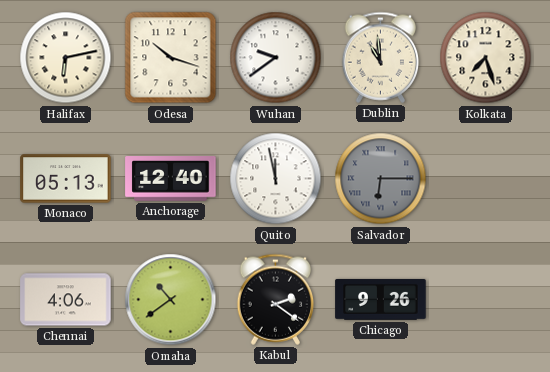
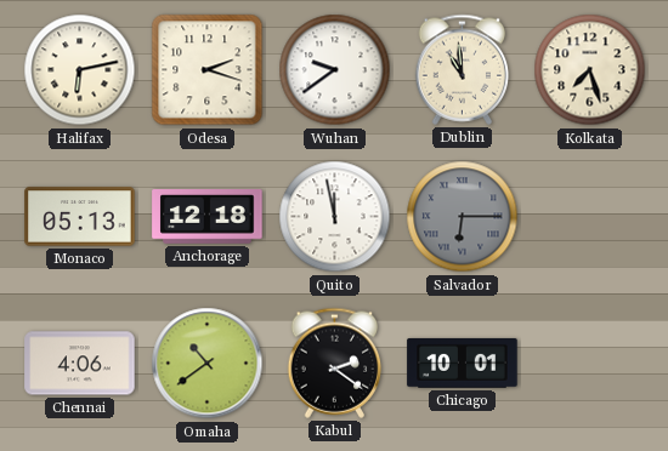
Odesa: 10:18 -> 2:18 (208, 70)
Anchorage: 12:40 -> 12:18 (208, 217)
Chicago: 9:26 -> 10:01 (463, 362)
